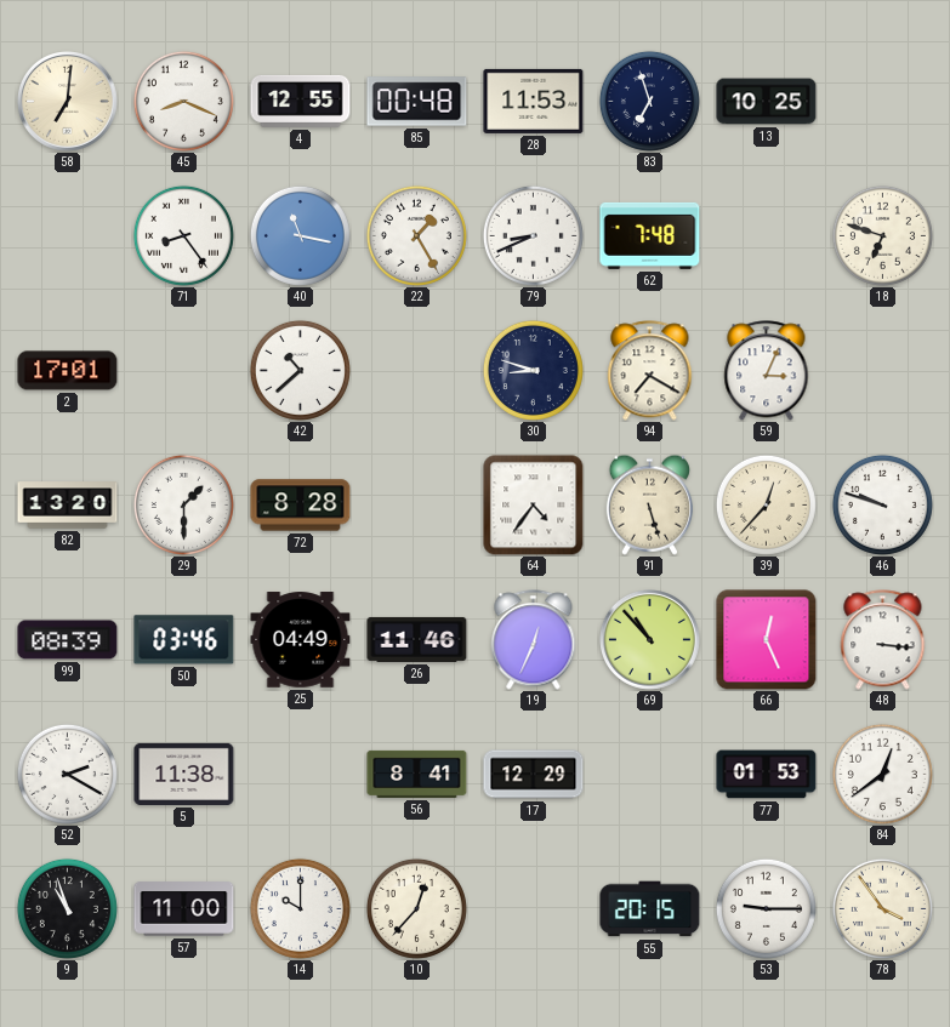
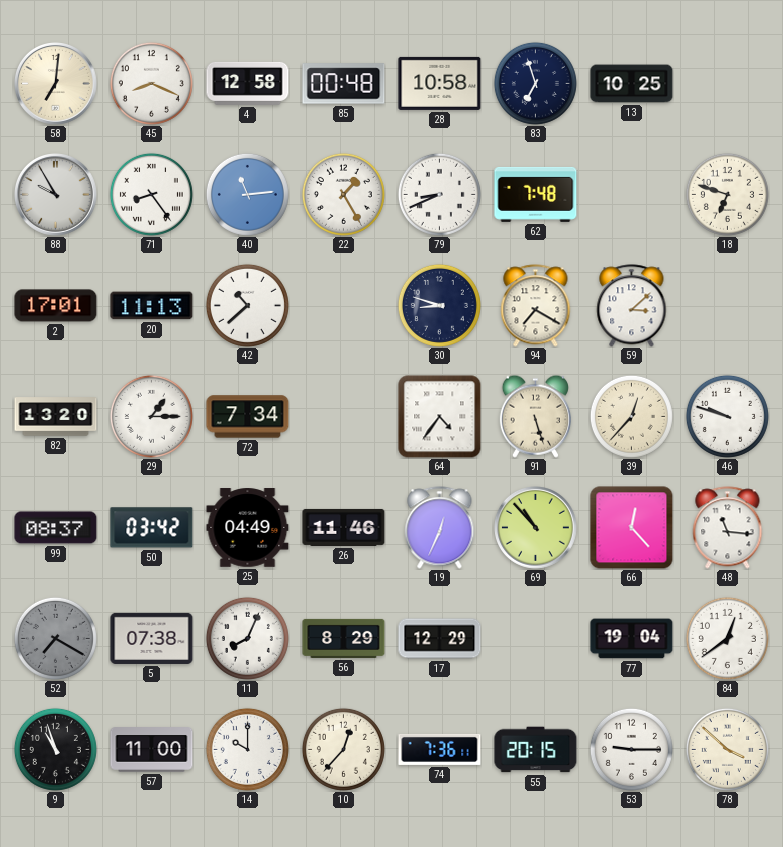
4: 12:55 -> 12:58 (248, 83)
28: 11:53 -> 10:58 (440, 83)
88: none -> 9:55 (56, 195)
40: 11:17 -> 11:14 (247, 194)
20: none -> 11:13 (152, 306)
59: 3:04 -> 3:08 (632, 306)
29: 1:30 -> 1:15 (151, 416)
72: 8:28 -> 7:34 (248, 417)
99: 08:39 -> 08:37 (56, 528)
50: 03:46 -> 03:42 (152, 528)
66: 12:26 -> 12:23 (632, 528)
48: 3:16 -> 11:16 (728, 528)
52: 2:20 -> 7:20 (55, 638)
52 dial: white -> grey (55, 638)
5: 11:38 -> 07:38 (152, 638)
11: none -> 8:04 (247, 638)
56: 8:41 -> 8:29 (344, 638)
77: 01:53 -> 19:04 (632, 639)
74: none -> 7:36 (440, 749)
78: 3:54 -> 3:52 (727, 749)
